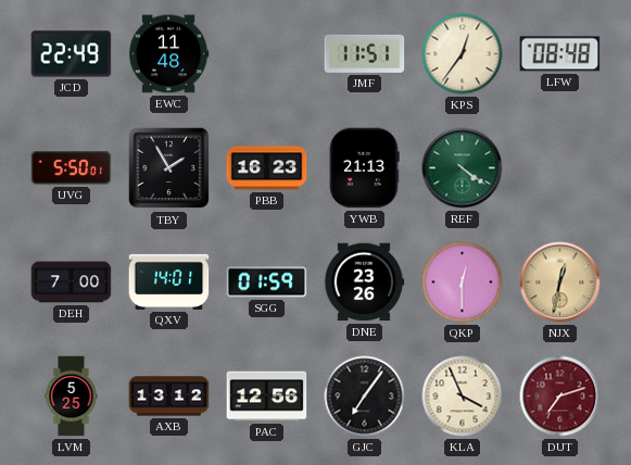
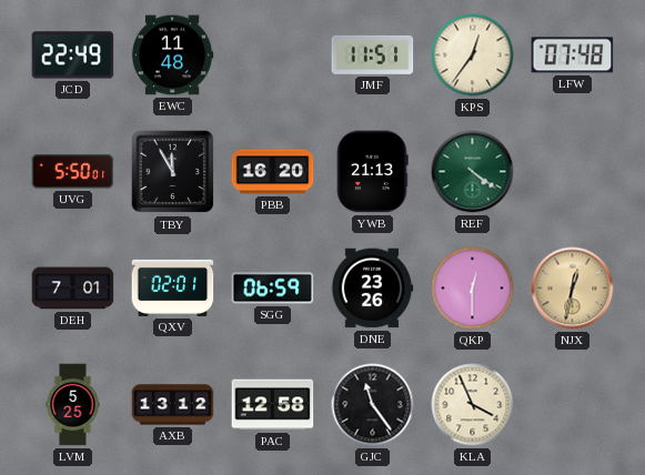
LFW: 08:48 -> 07:48 (573, 55)
TBY: 1:55 -> 11:55 (173, 172)
PBB: 16:23 -> 16:20 (273, 172)
DEH: 7:00 -> 7:01 (73, 289)
QXV: 14:01 -> 02:01 (173, 287)
SGG: 01:59 -> 06:59 (273, 289)
PAC: 12:56 -> 12:58 (273, 405)
GJC: 7:06 -> 11:24 (373, 405)
DUT: 7:12 -> none (560, 397)
